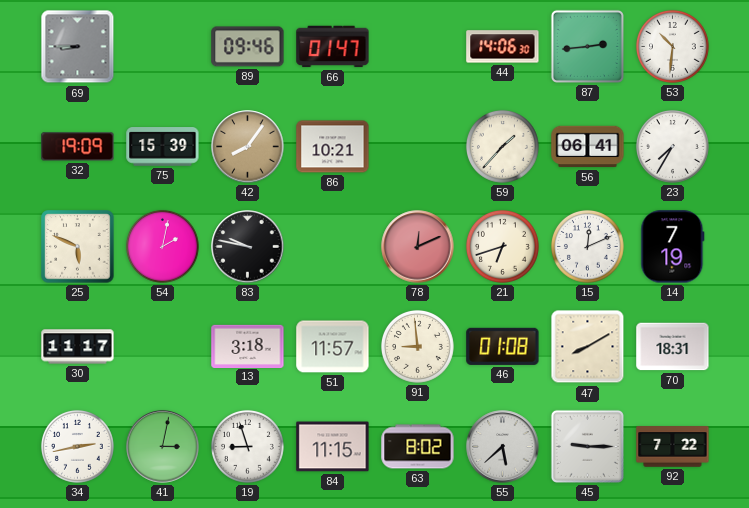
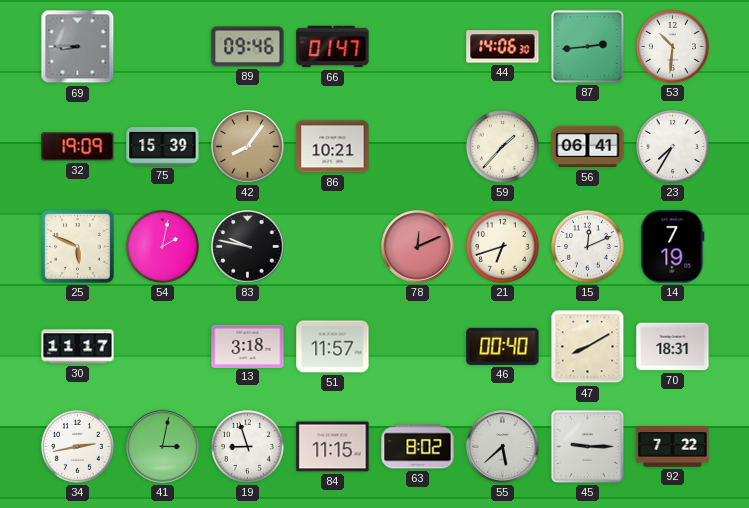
91: 8:59 -> none (417, 346)
46: 01:08 -> 00:40 (503, 346)
